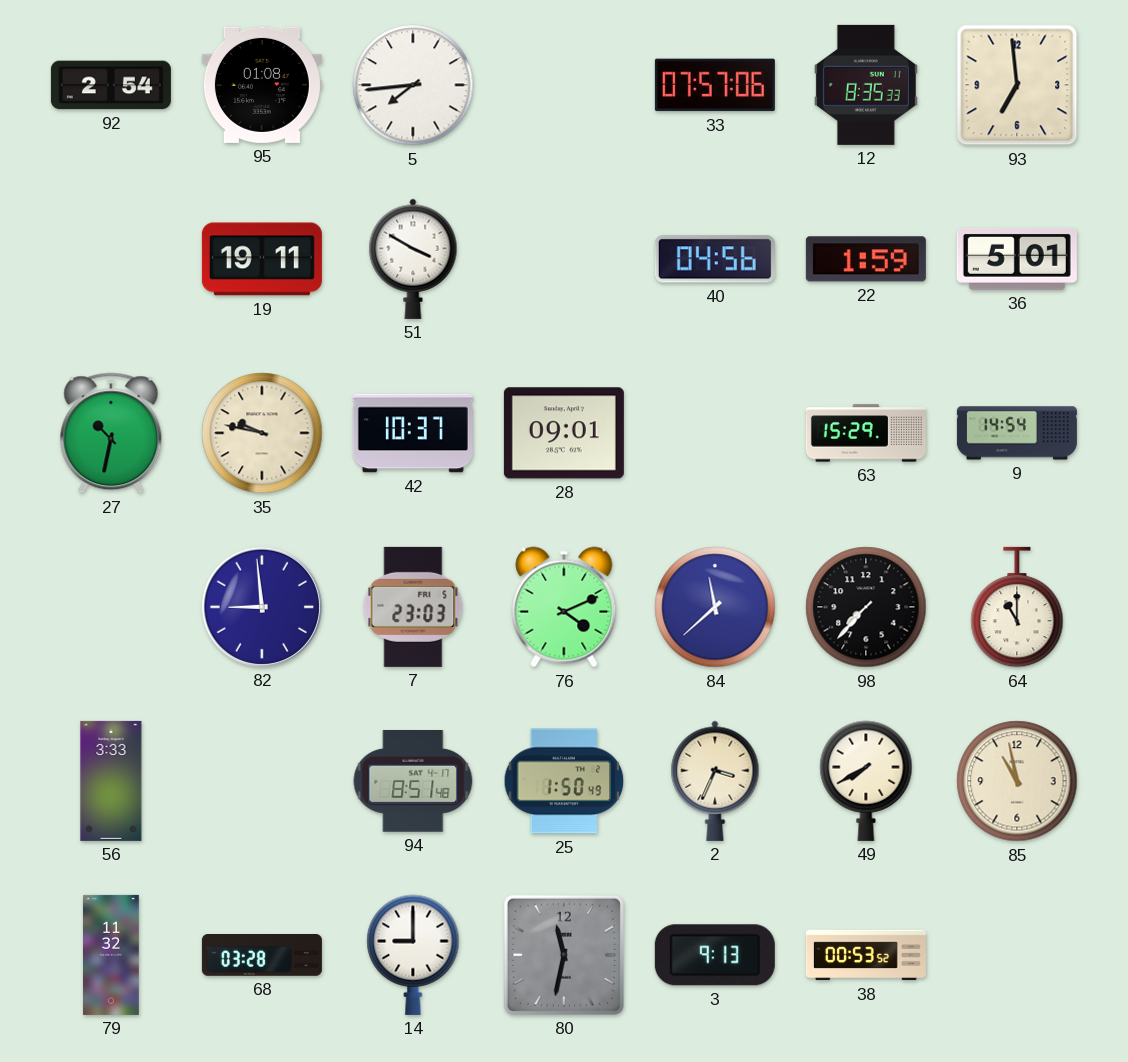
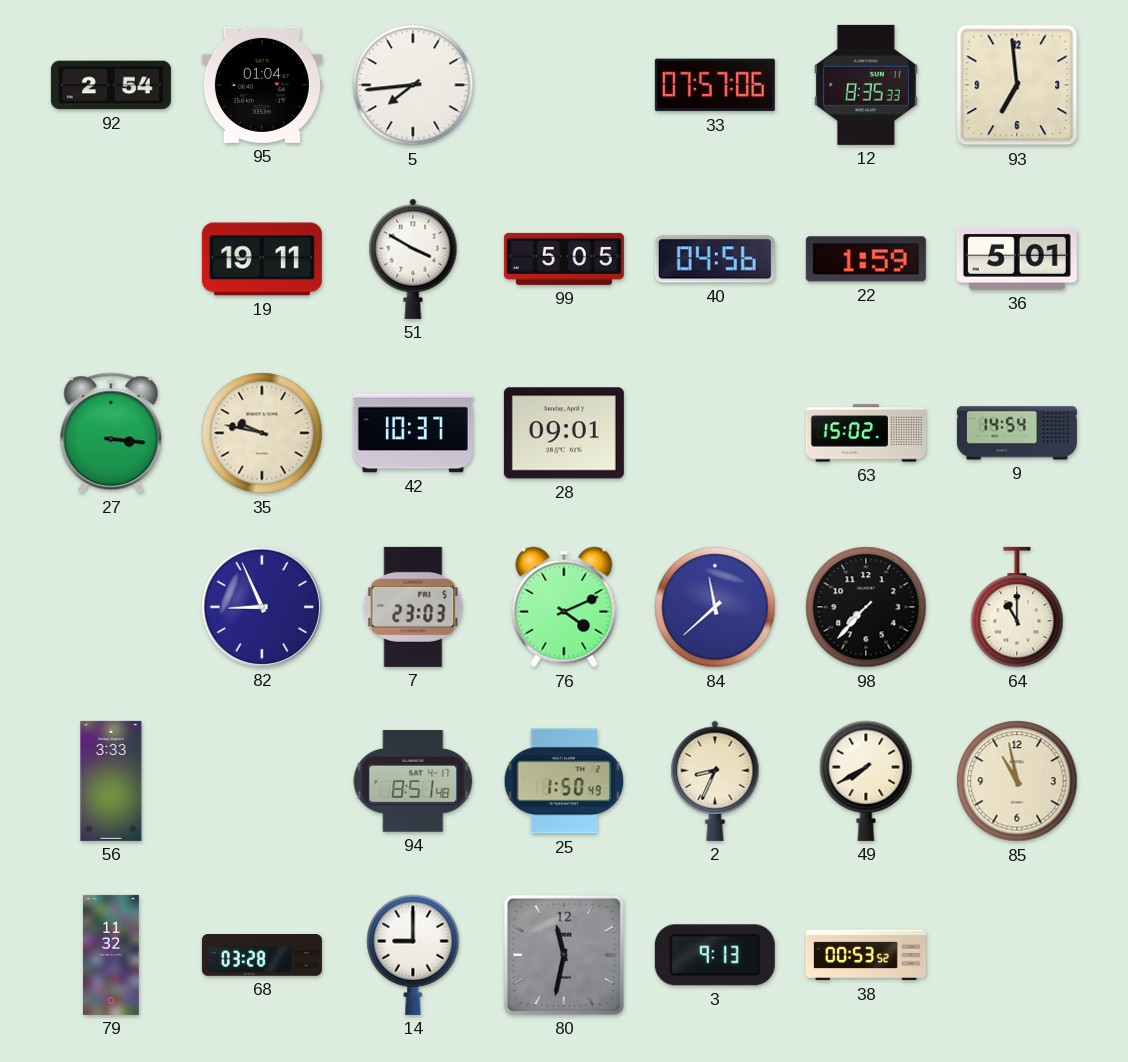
95: 01:08 -> 01:04 (262, 85)
99: none -> 5:05 (564, 259)
27: 10:32 -> 3:16 (111, 433)
63: 15:29 -> 15:02 (866, 433)
82: 8:59 -> 8:56 (262, 607)
2: 3:34 -> 8:34 (715, 781)
